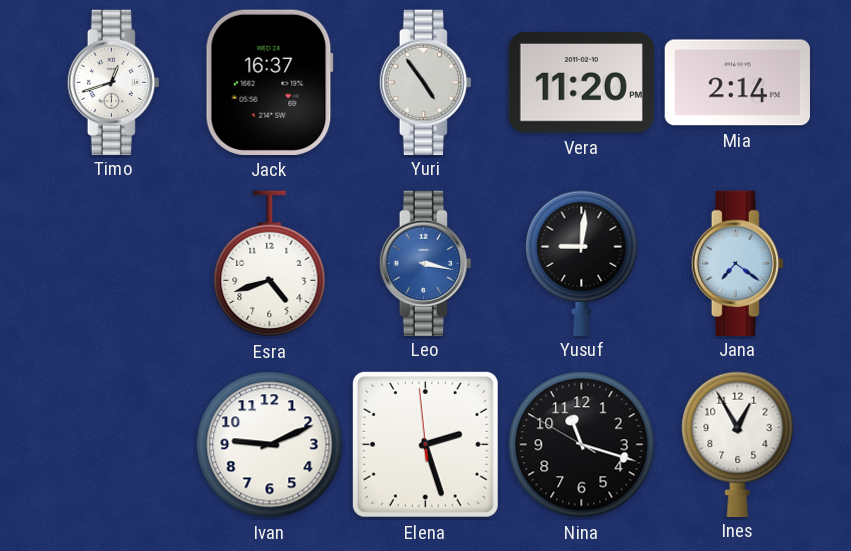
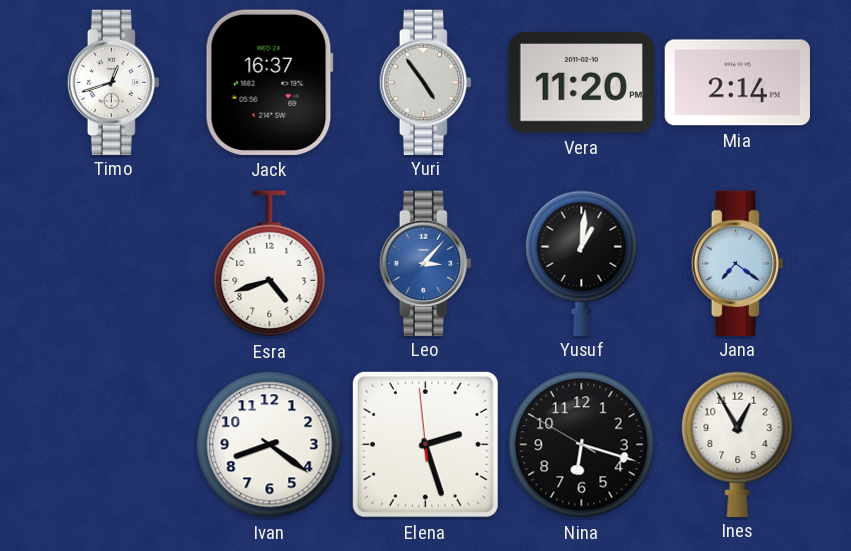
Leo: 3:17 -> 3:07 (425, 263)
Yusuf: 9:01 -> 1:01 (582, 263)
Ivan: 9:11 -> 8:21 (270, 445)
Nina: 11:17 -> 6:17 (582, 445)
